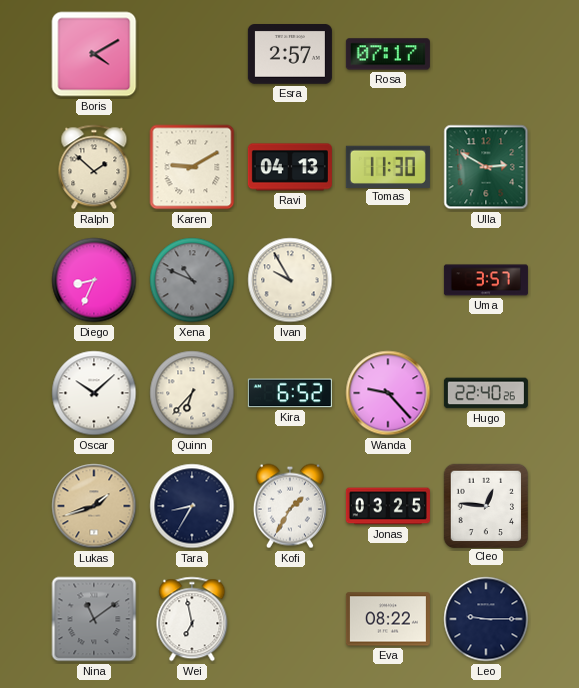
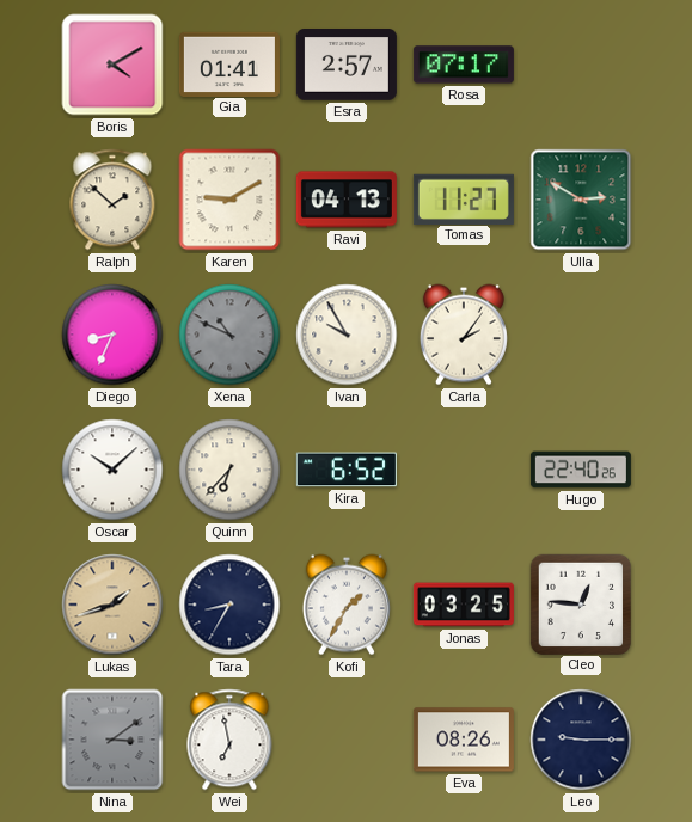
Gia: none -> 01:41 (229, 63)
Tomas: 11:30 -> 11:27 (464, 198)
Carla: none -> 2:06 (464, 335)
Uma: 3:57 -> none (486, 280)
Wanda: 9:23 -> none (388, 393)
Nina: 11:09 -> 3:09 (112, 740)
Eva: 08:22 -> 08:26 (464, 740)
